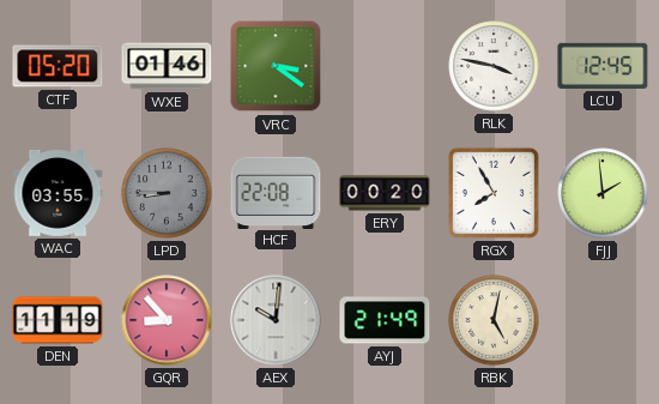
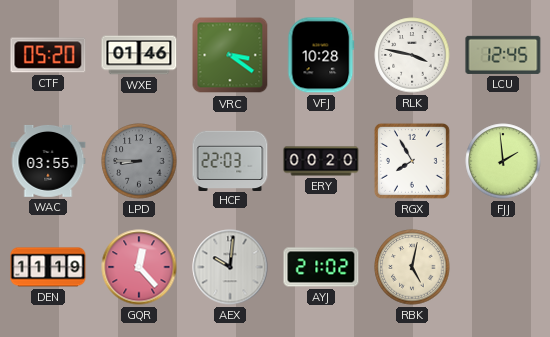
VFJ: none -> 10:28 (321, 55)
HCF: 22:08 -> 22:03 (230, 160)
GQR: 8:53 -> 12:23 (139, 267)
AYJ: 21:49 -> 21:02 (321, 267)
